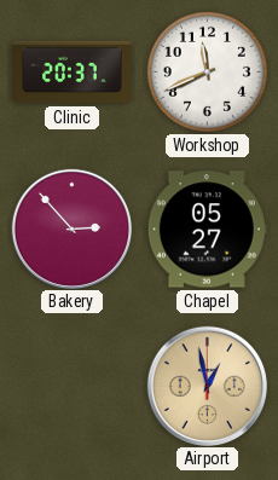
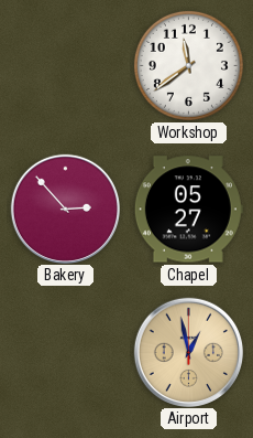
Clinic: 20:37 -> none (73, 73)
Workshop: 11:41 -> 11:39 (188, 65)
